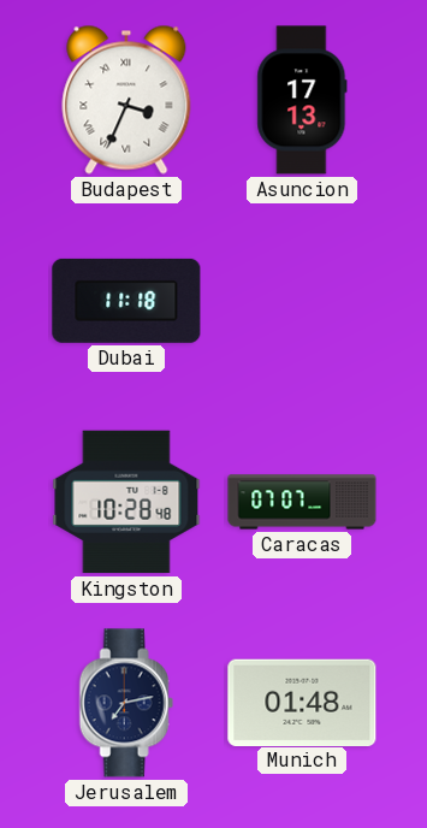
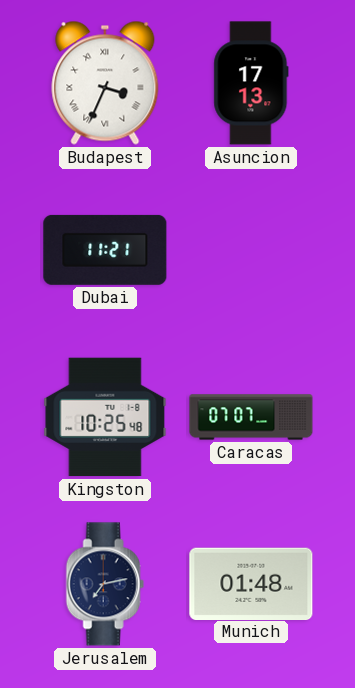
Dubai: 11:18 -> 11:21 (105, 250)
Kingston: 10:28 -> 10:25 (105, 417)
